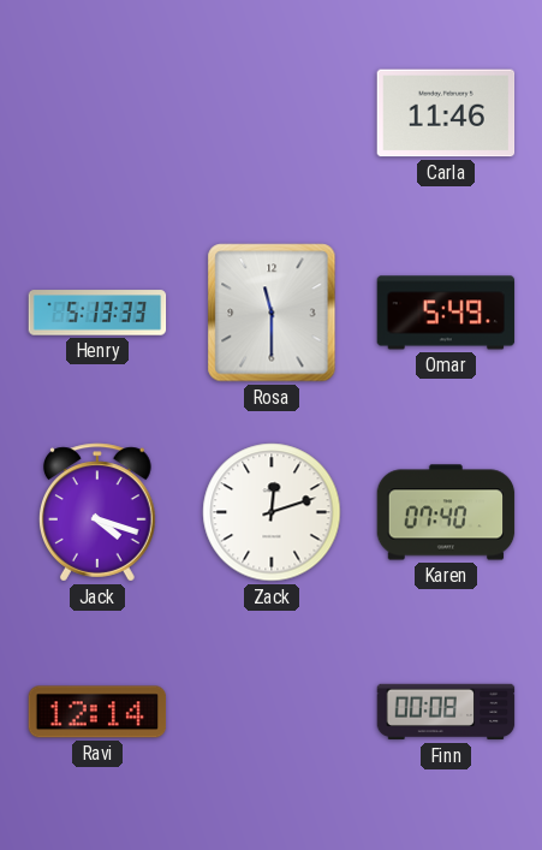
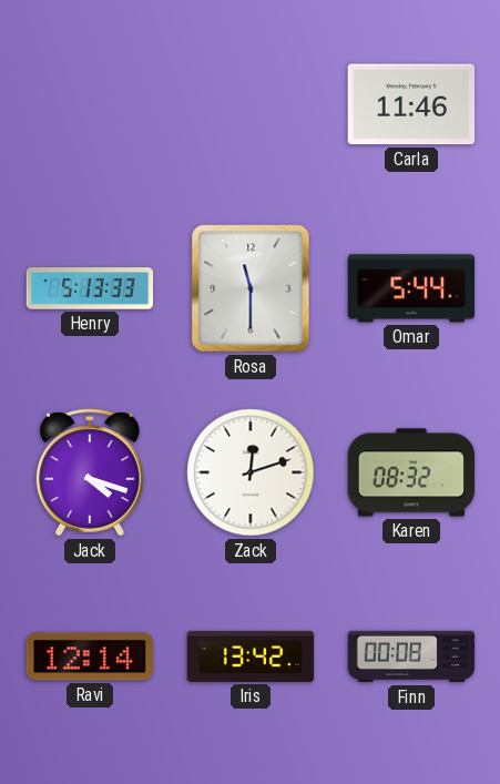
Omar: 5:49 -> 5:44 (411, 288)
Karen: 07:40 -> 08:32 (411, 472)
Iris: none -> 13:42 (251, 656)
